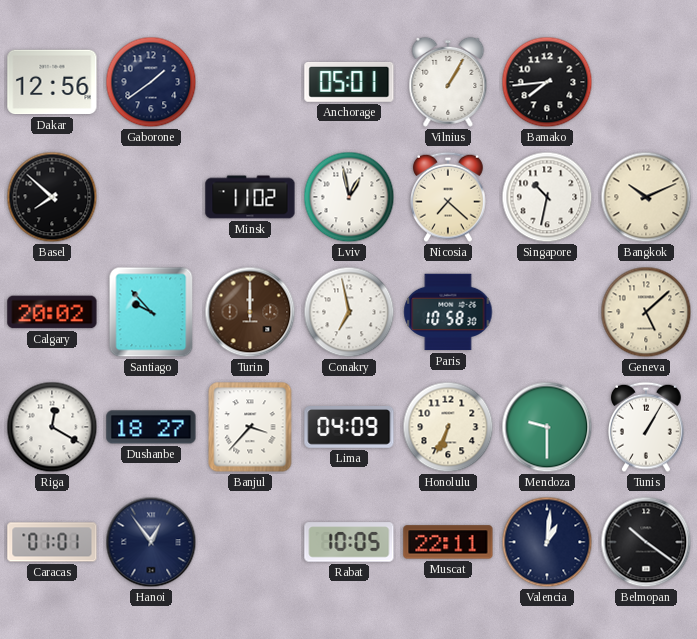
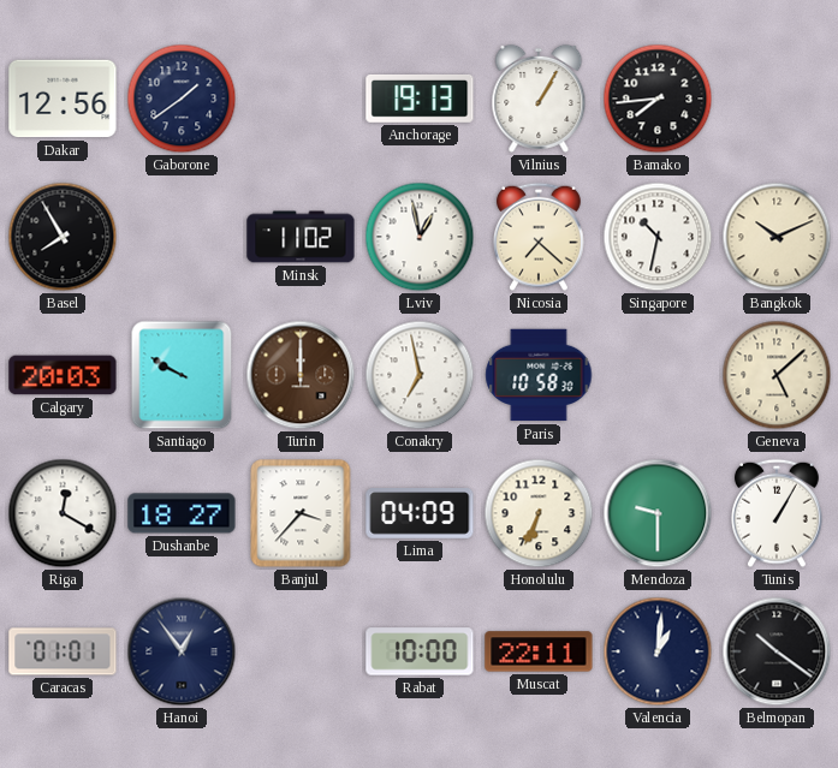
Anchorage: 05:01 -> 19:13 (420, 99)
Basel: 7:52 -> 7:55 (63, 237)
Calgary: 20:02 -> 20:03 (63, 375)
Santiago: 9:53 -> 9:50 (182, 375)
Rabat: 10:05 -> 10:00 (420, 651)
